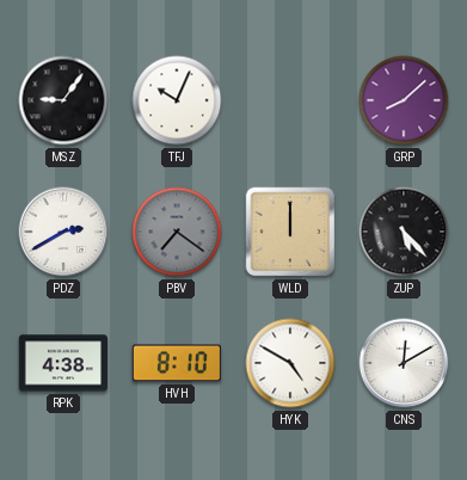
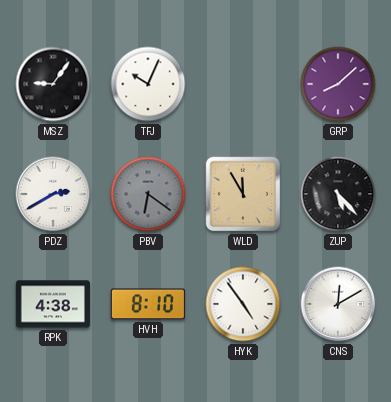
PBV: 7:21 -> 6:21 (148, 194)
WLD: 12:00 -> 11:55 (243, 194)
HYK: 4:50 -> 4:54 (243, 304)
